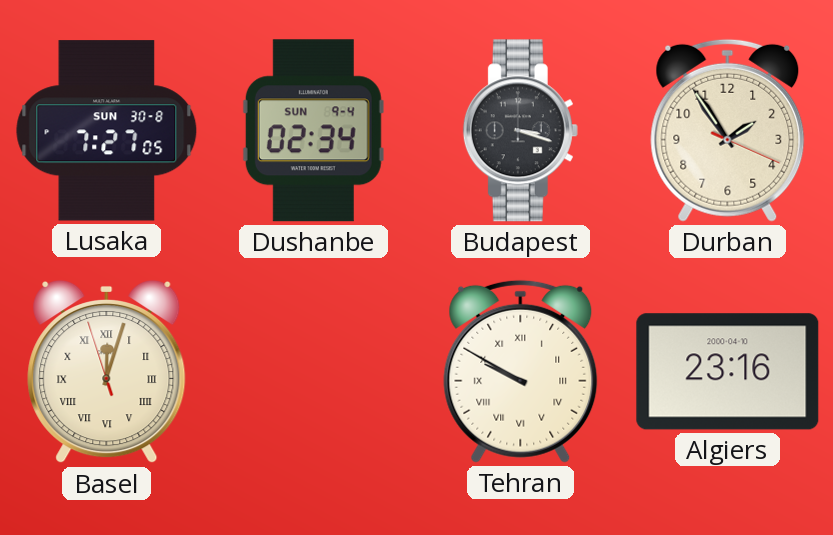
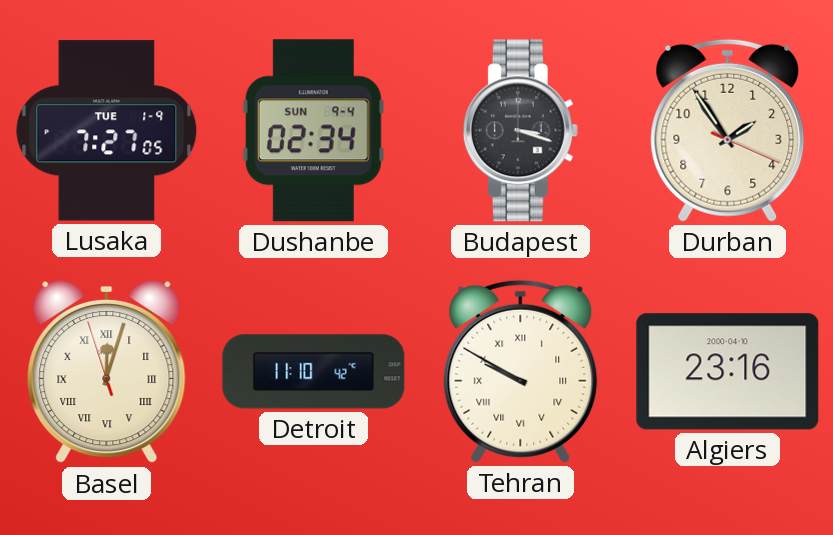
Lusaka date: SUN 30-8 -> TUE 1-9 (107, 131)
Detroit: none -> 11:10 (314, 372)
